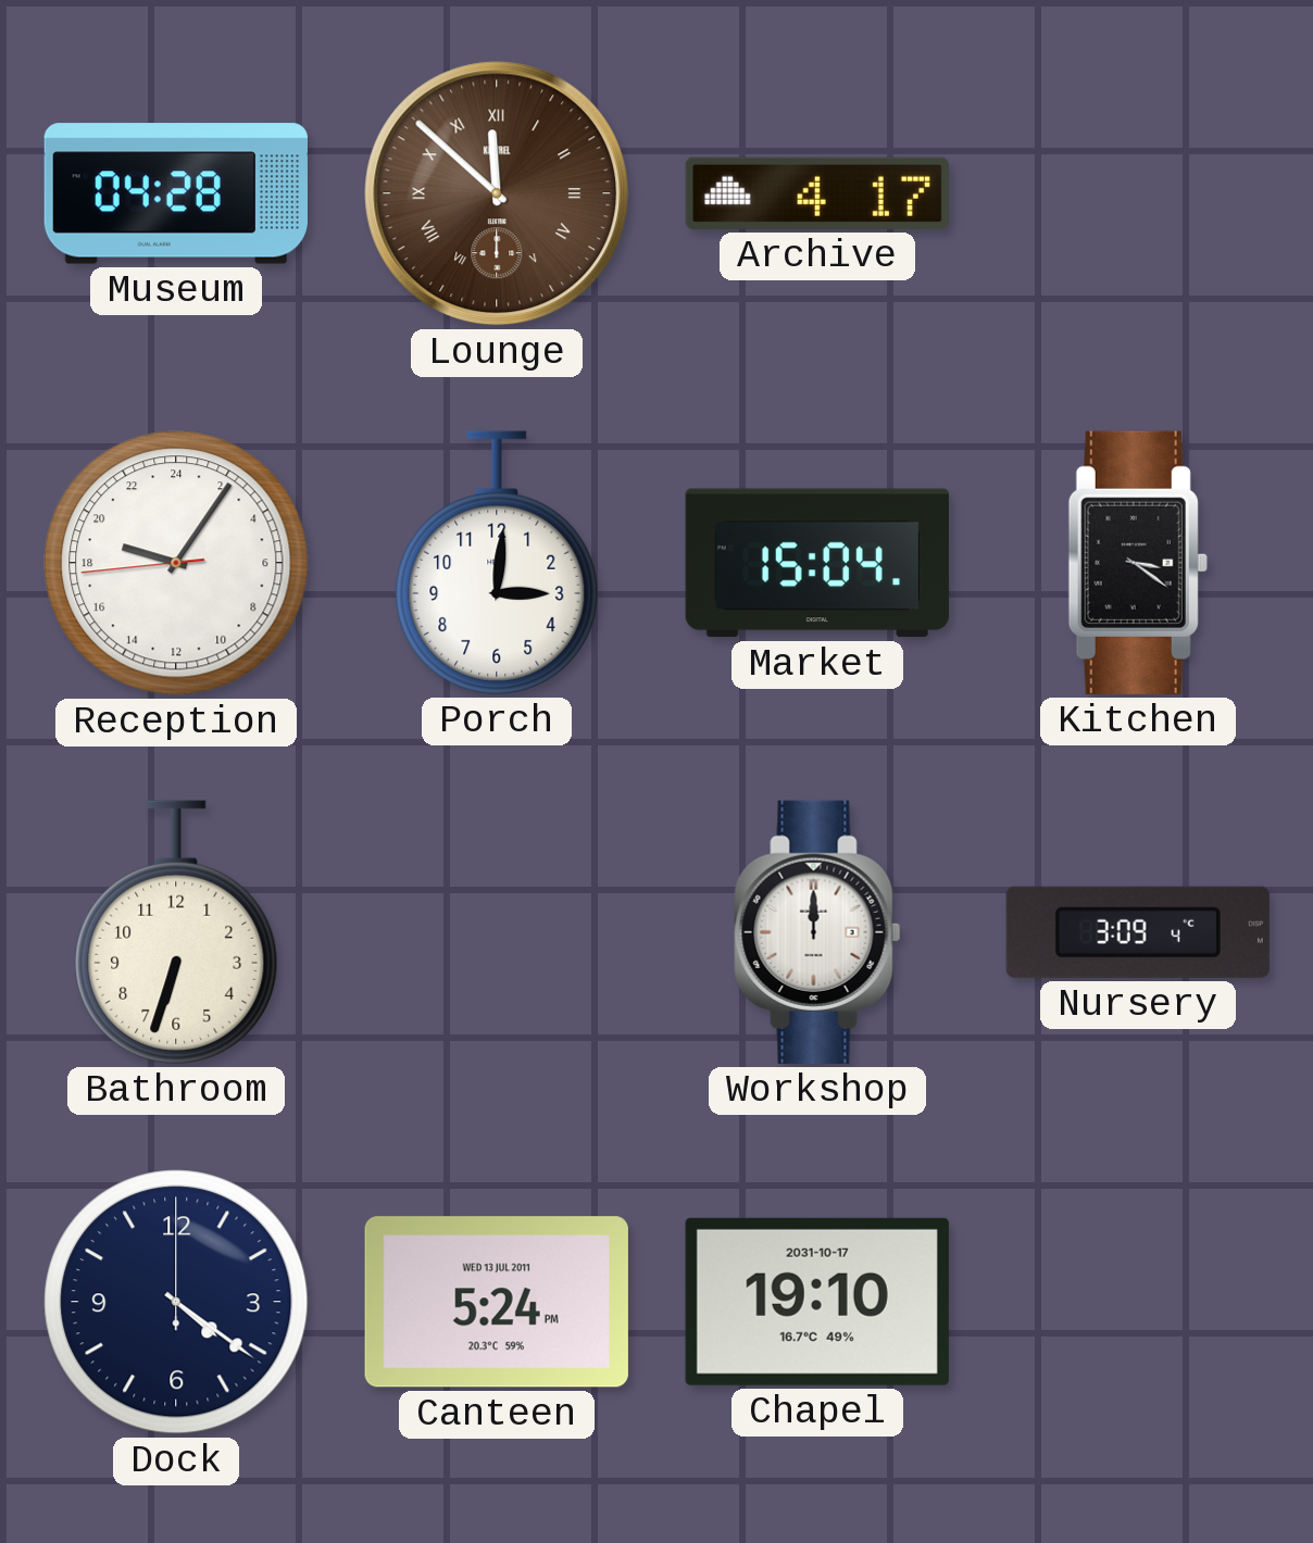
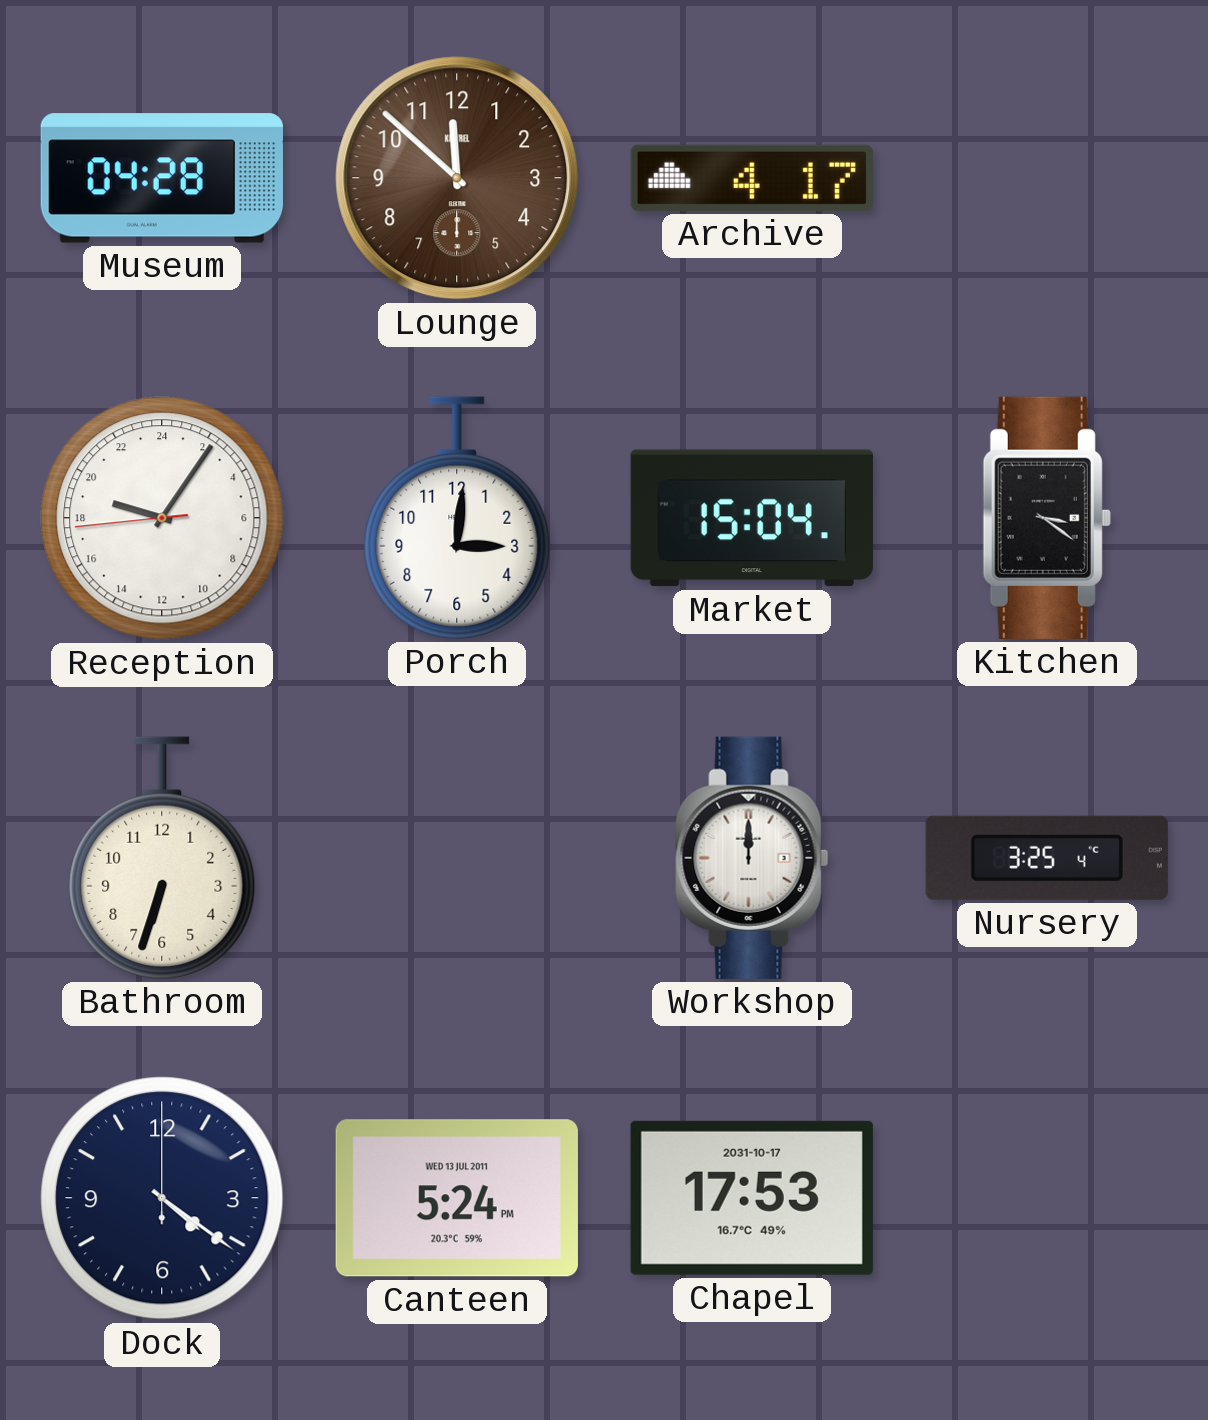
Lounge numerals: Roman -> Arabic (457, 178)
Nursery: 3:09 -> 3:25 (1047, 858)
Chapel: 19:10 -> 17:53 (752, 1198)
